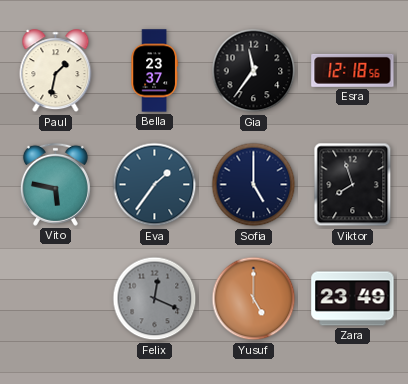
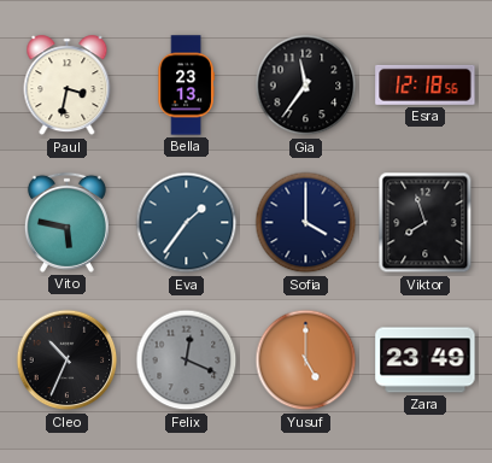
Paul: 1:32 -> 3:32 (68, 86)
Bella: 23:37 -> 23:13 (186, 86)
Sofia: 5:00 -> 4:00 (306, 223)
Cleo: none -> 10:34 (68, 361)
